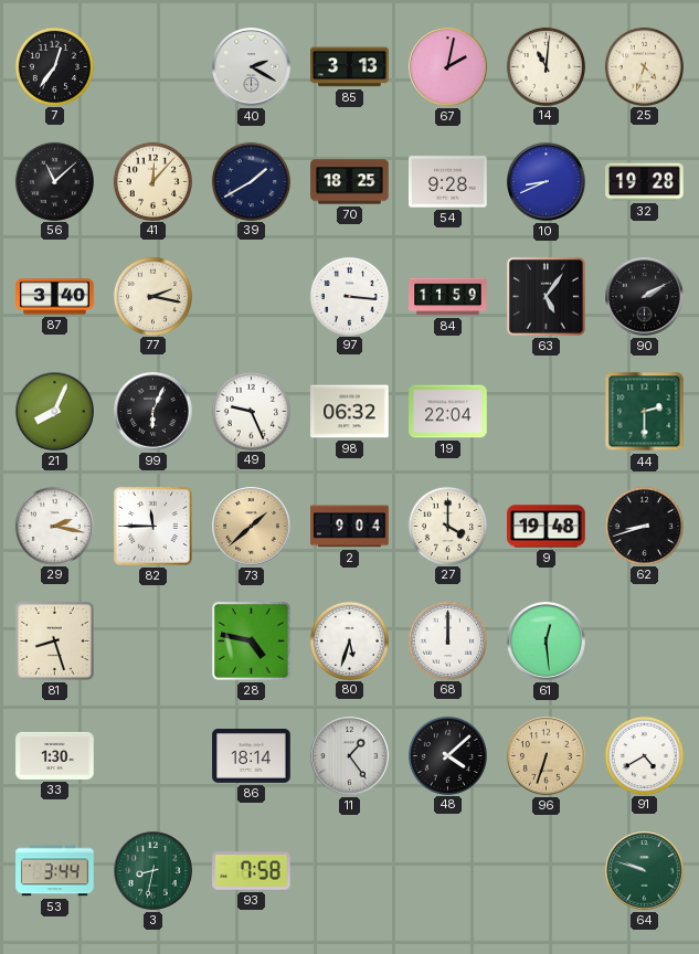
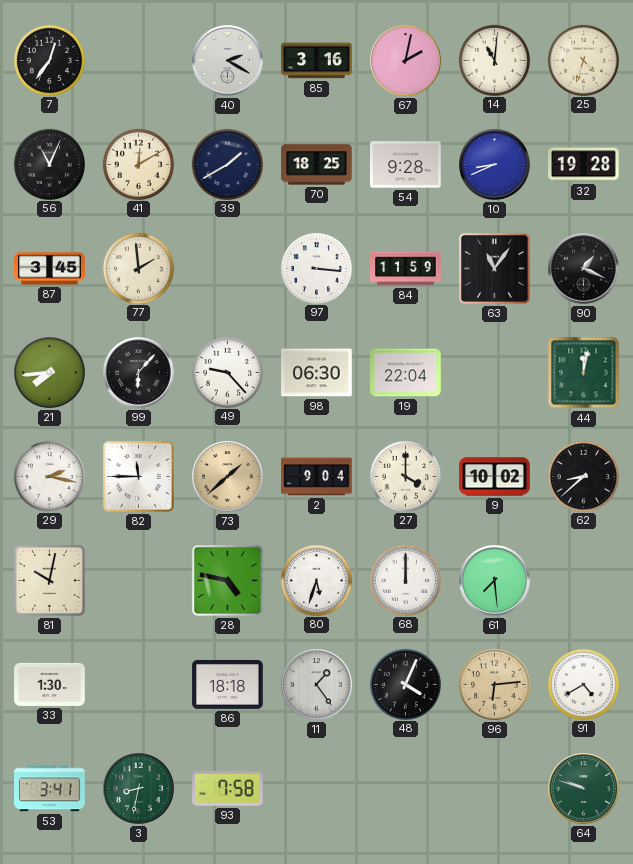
85: 3:13 -> 3:16 (317, 61)
56: 11:08 -> 11:04 (49, 164)
41: 12:07 -> 12:10 (138, 164)
87: 3:40 -> 3:45 (50, 269)
77: 2:17 -> 1:59 (138, 268)
63: 5:06 -> 11:06 (494, 268)
90: 2:10 -> 1:19 (584, 269)
21: 8:04 -> 7:44 (50, 373)
99: 6:04 -> 6:07 (139, 373)
49: 9:26 -> 9:23 (227, 372)
98: 06:32 -> 06:30 (317, 373)
44: 2:30 -> 12:02 (584, 373)
9: 19:48 -> 10:02 (495, 477)
62: 8:42 -> 8:38 (583, 476)
81: 8:27 -> 10:02 (50, 581)
61: 12:29 -> 7:29 (495, 581)
86: 18:14 -> 18:18 (228, 684)
48: 4:08 -> 4:04 (405, 684)
96: 6:33 -> 6:14 (495, 685)
53: 3:44 -> 3:41 (50, 789)
